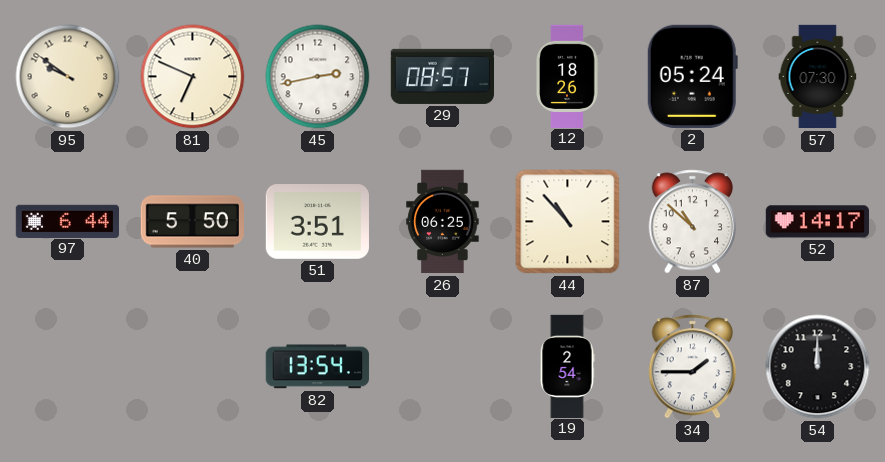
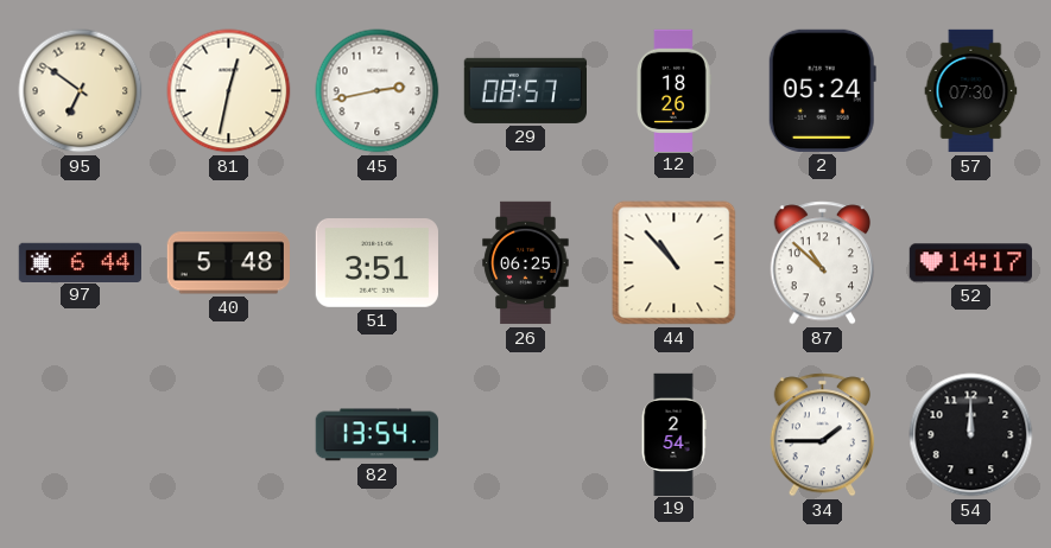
95: 9:51 -> 6:51 (81, 91)
81: 6:49 -> 12:32 (229, 91)
40: 5:50 -> 5:48 (228, 263)
